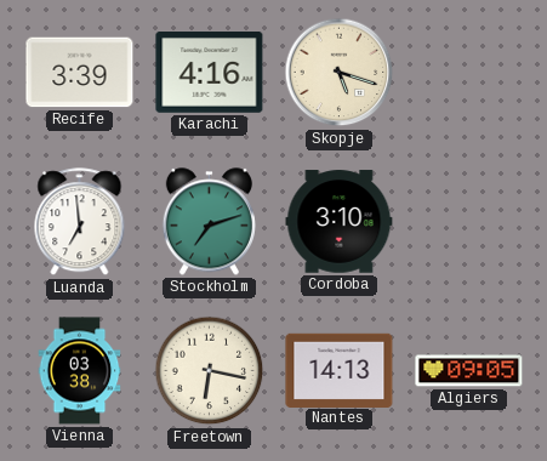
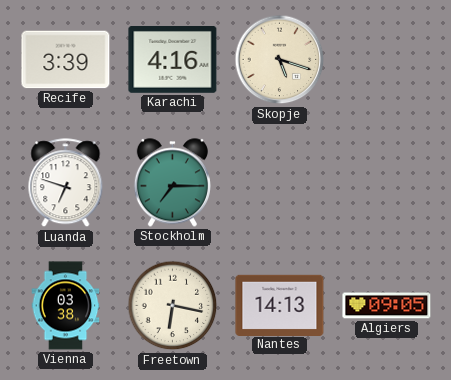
Luanda: 6:59 -> 6:48 (66, 183)
Stockholm: 7:12 -> 7:15 (172, 183)
Cordoba: 3:10 -> none (340, 222)
